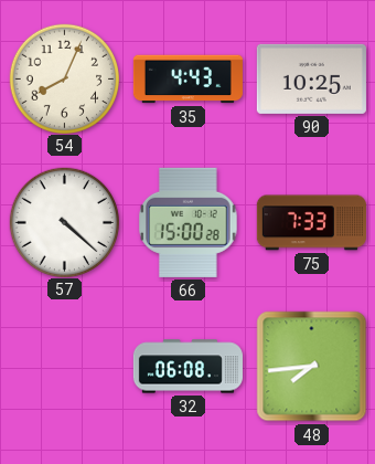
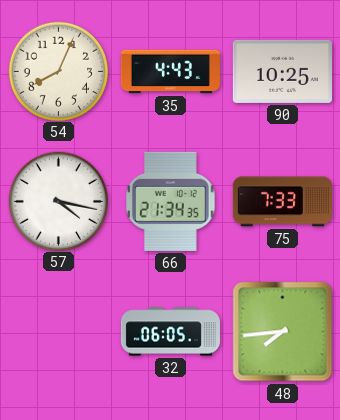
57: 4:22 -> 4:17 (58, 201)
66: 15:00 -> 21:34 (171, 201)
32: 06:08 -> 06:05 (170, 332)
